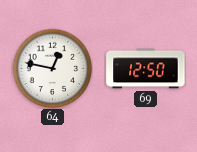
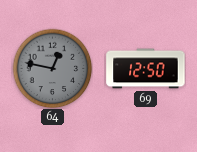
64 dial: white -> grey (52, 68)
